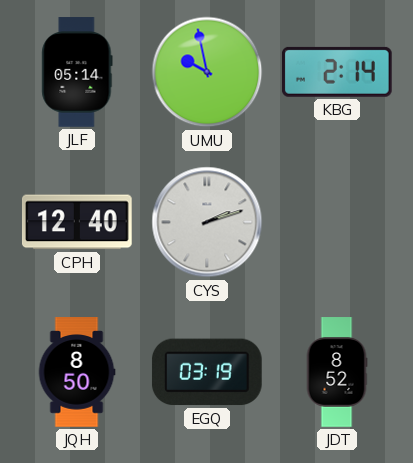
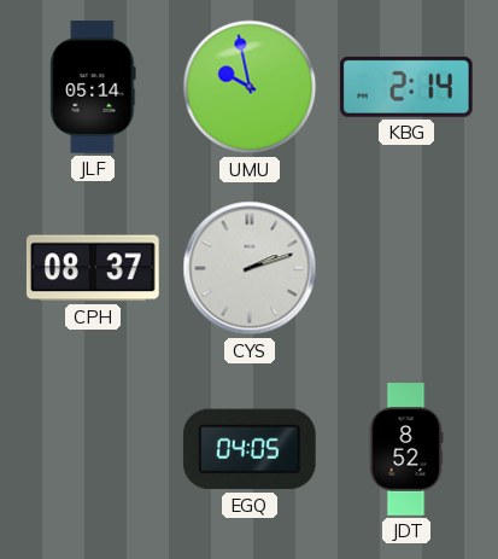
CPH: 12:40 -> 08:37 (93, 268)
JQH: 8:50 -> none (77, 372)
EGQ: 03:19 -> 04:05 (250, 449)
